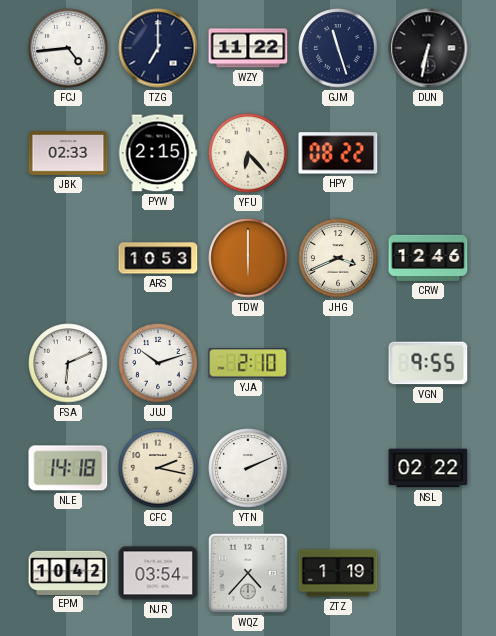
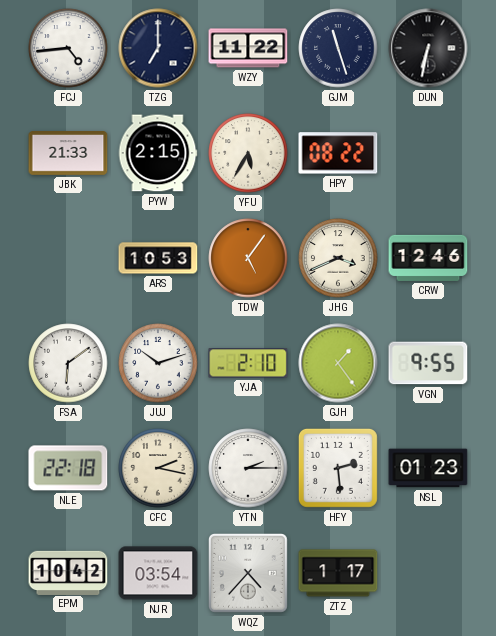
JBK: 02:33 -> 21:33 (68, 154)
YFU: 6:23 -> 5:35 (248, 153)
TDW: 6:00 -> 5:06 (248, 258)
FSA: 6:11 -> 6:09 (68, 363)
GJH: none -> 1:24 (338, 363)
NLE: 14:18 -> 22:18 (68, 468)
YTN: 2:11 -> 2:15 (248, 468)
HFY: none -> 2:29 (338, 468)
NSL: 02:22 -> 01:23 (428, 468)
ZTZ: 1:19 -> 1:17 (338, 573)
